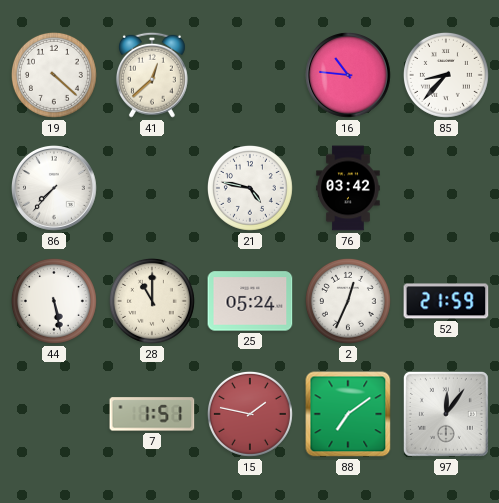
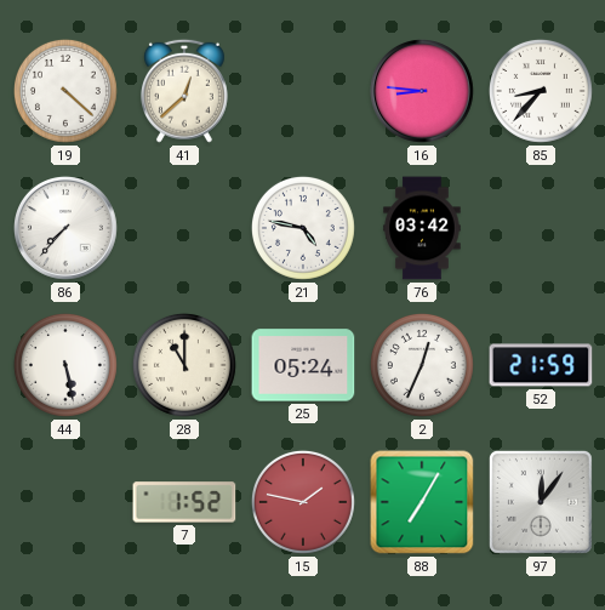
16: 10:46 -> 8:46 (423, 92)
7: 1:51 -> 1:52 (184, 502)
88: 7:09 -> 7:05 (422, 502)
